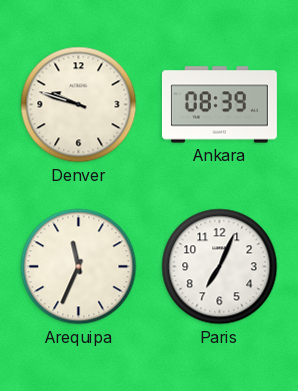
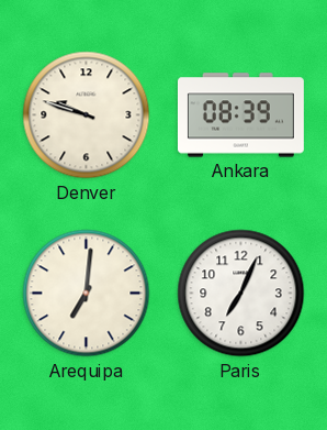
Arequipa: 11:34 -> 7:01 (87, 294)
